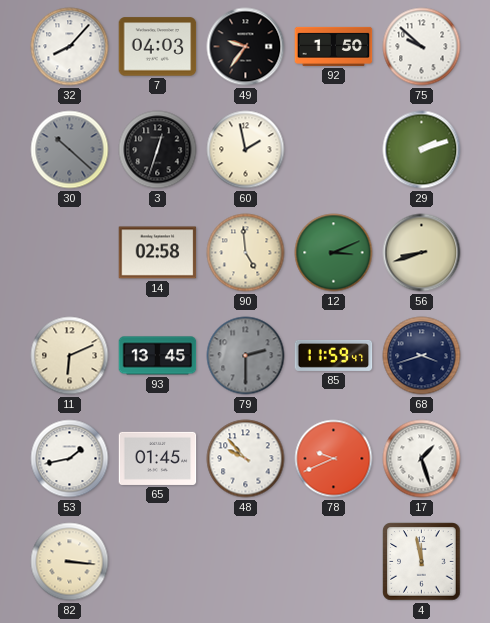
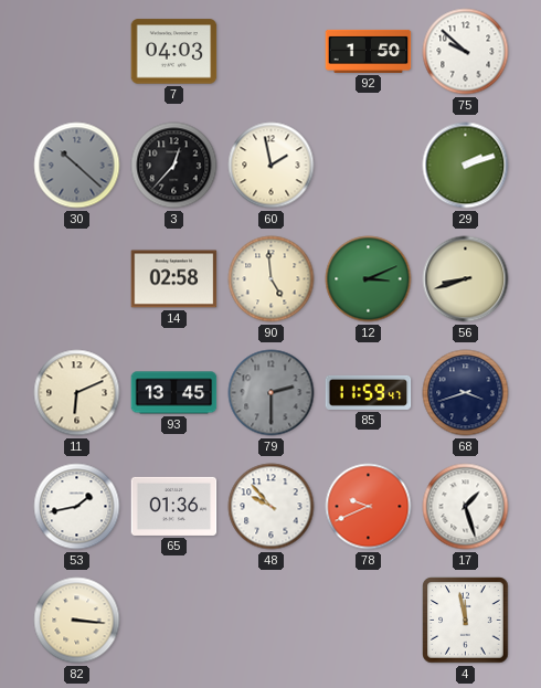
32: 8:07 -> none (70, 47)
49: 9:36 -> none (246, 47)
3: 12:33 -> 12:37 (174, 166)
65: 01:45 -> 01:36 (174, 506)
